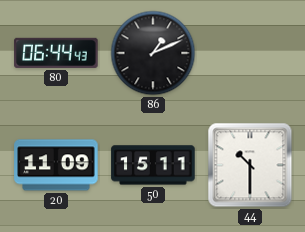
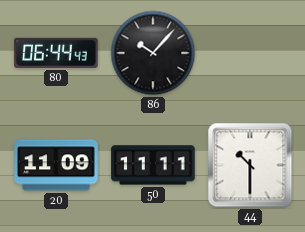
86: 1:11 -> 10:07 (153, 53)
50: 15:11 -> 11:11 (153, 165)
